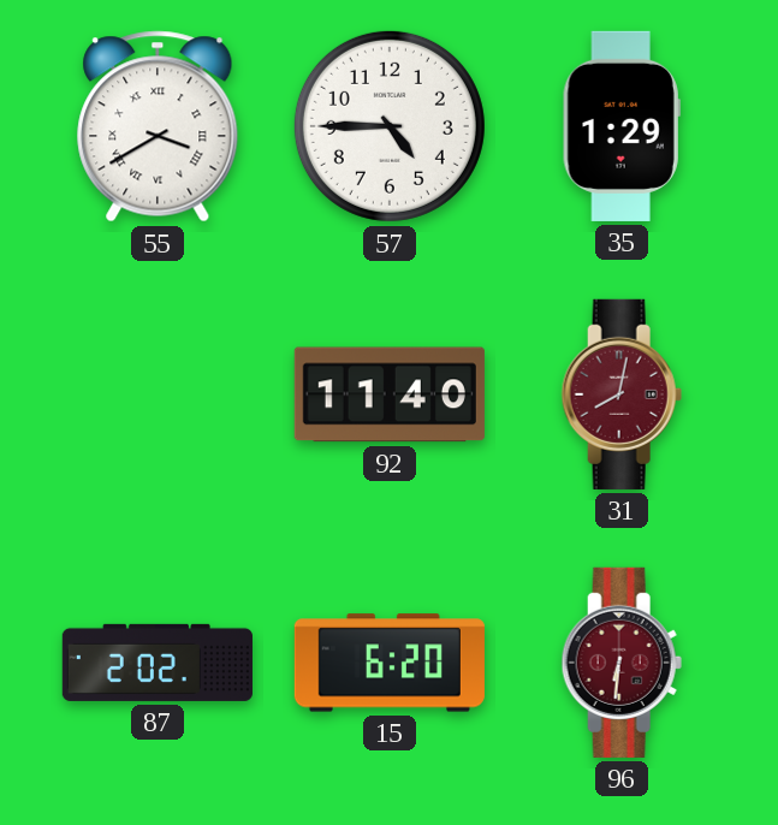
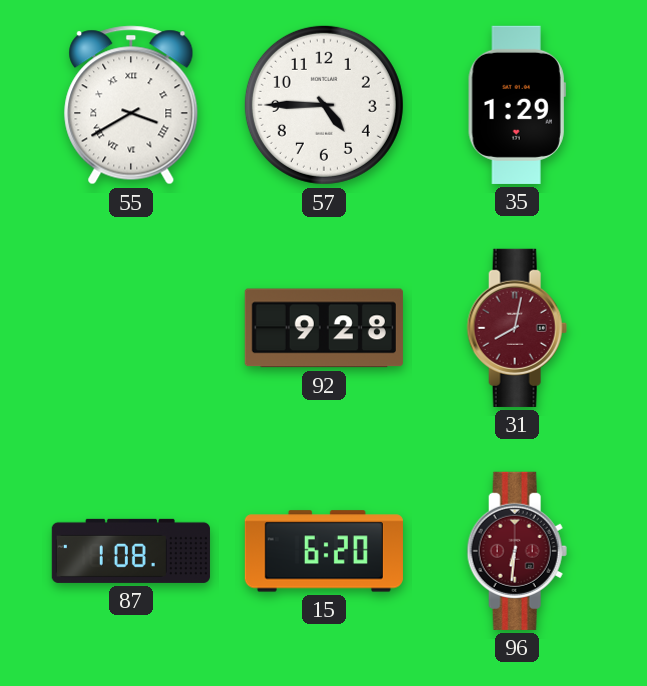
92: 11:40 -> 9:28 (324, 328)
87: 2:02 -> 1:08 (131, 551)
